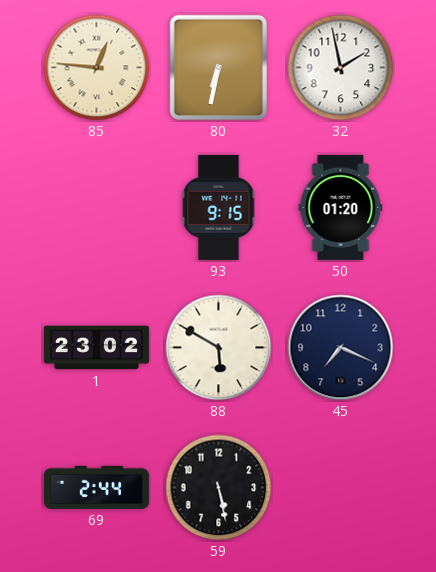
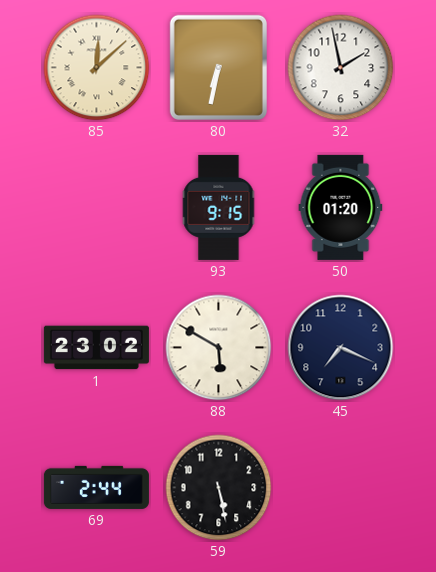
85: 12:46 -> 12:08 (97, 68)
